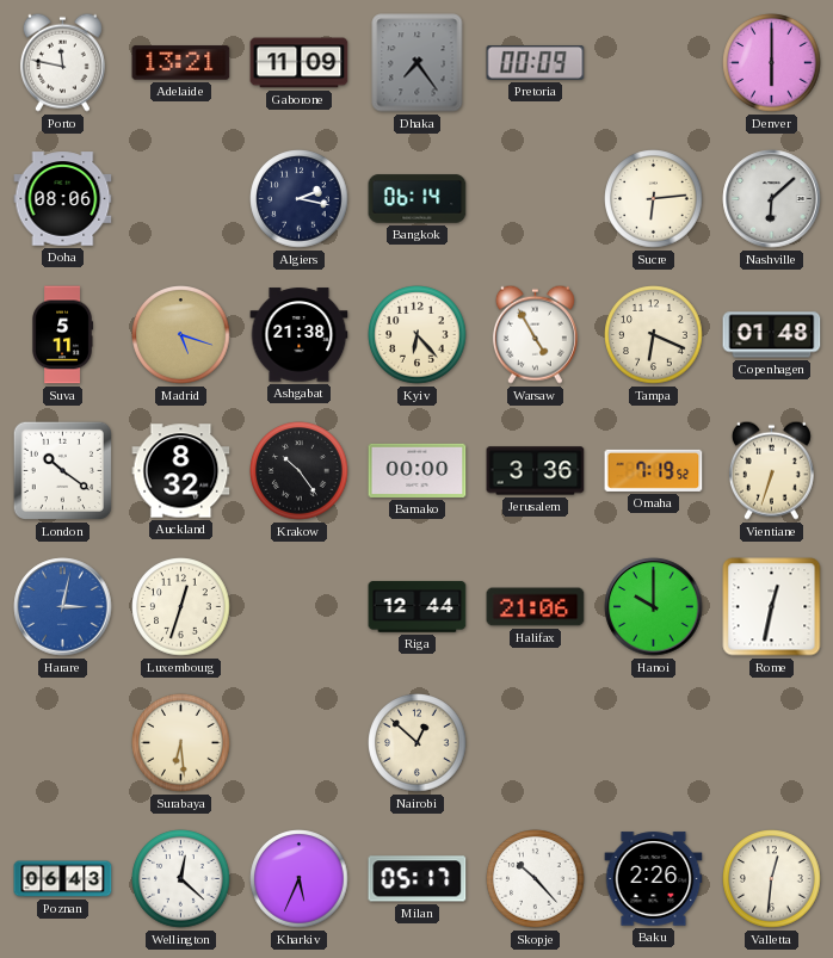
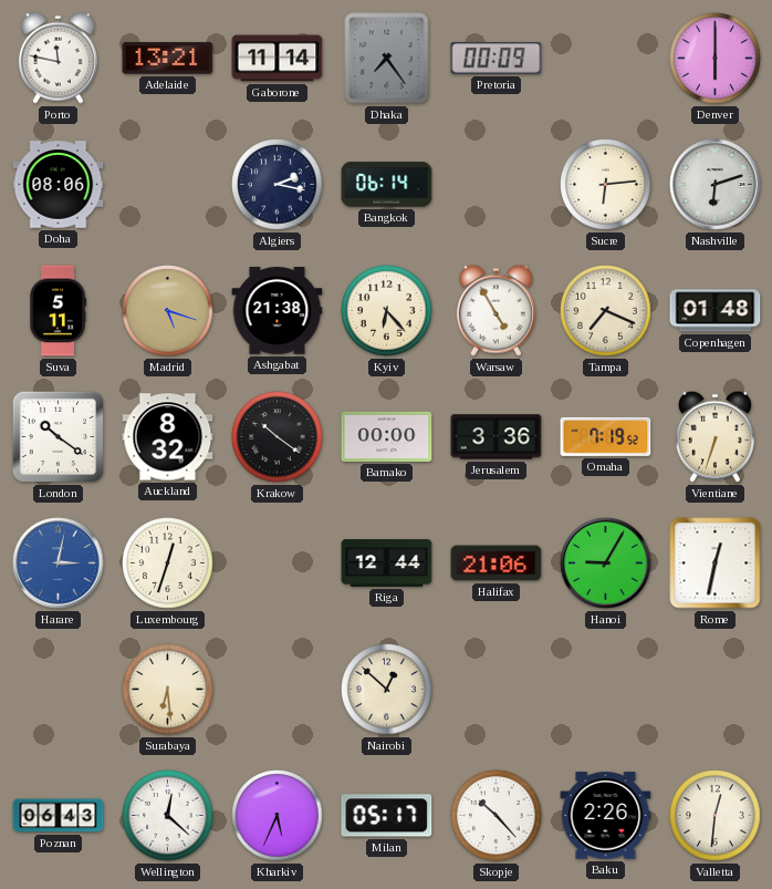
Gaborone: 11:09 -> 11:14 (278, 59)
Nashville: 6:08 -> 6:12 (716, 185)
Tampa: 6:19 -> 7:19 (606, 311)
Krakow: 10:24 -> 10:21 (278, 437)
Hanoi: 10:00 -> 9:05 (606, 564)
